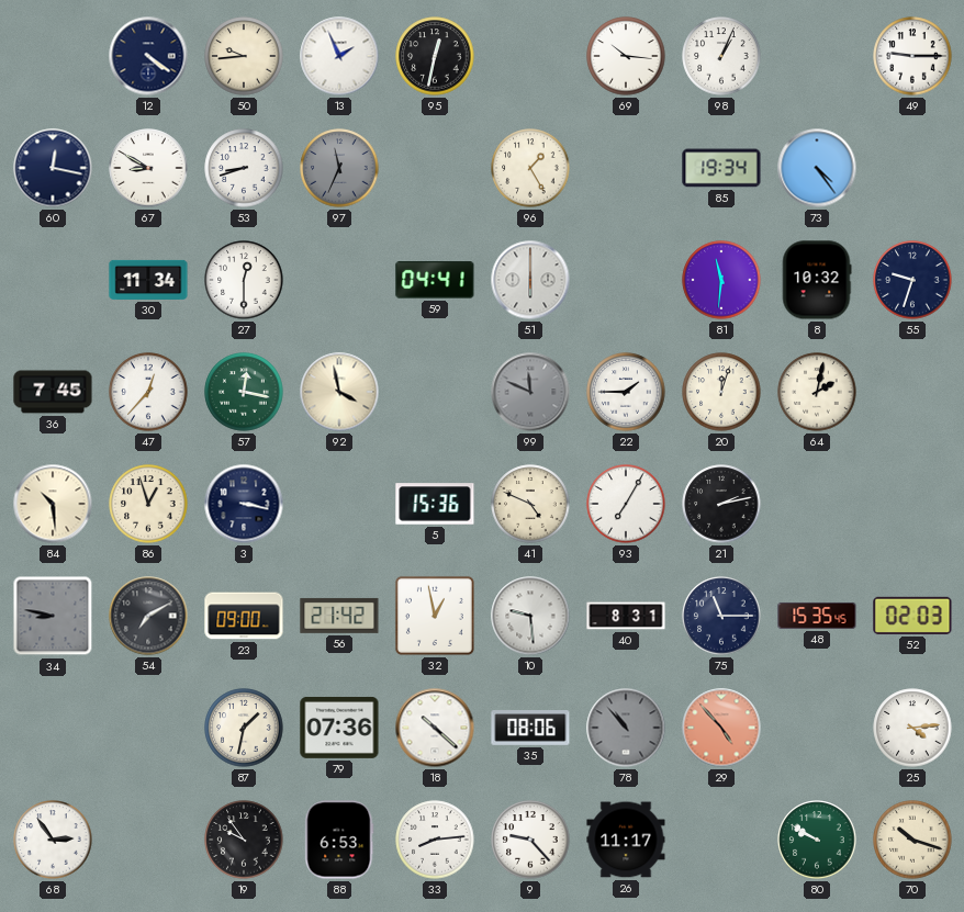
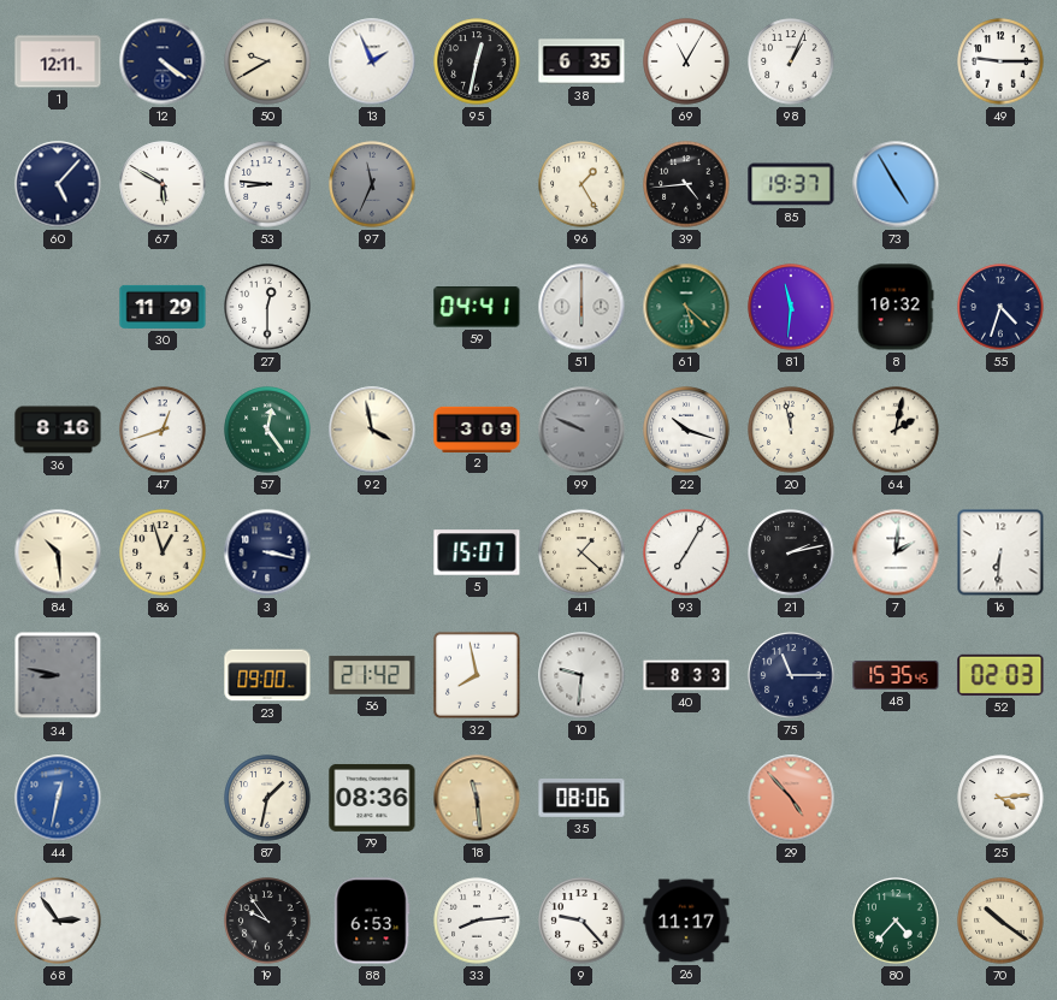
1: none -> 12:11 (58, 61)
50: 9:44 -> 9:40 (267, 61)
38: none -> 6:35 (581, 61)
69: 10:16 -> 11:05 (686, 61)
60: 12:17 -> 5:07 (58, 184)
67: 8:50 -> 5:50 (163, 184)
53: 8:42 -> 8:46 (267, 184)
39: none -> 4:44 (686, 184)
85: 19:34 -> 19:37 (791, 184)
73: 4:24 -> 4:55 (896, 184)
30: 11:34 -> 11:29 (163, 307)
61: none -> 5:22 (686, 307)
55: 9:33 -> 4:33 (1000, 307)
36: 7:45 -> 8:16 (58, 430)
47: 12:37 -> 12:42 (163, 430)
57: 12:17 -> 12:24 (267, 430)
2: none -> 3:09 (477, 428)
99: 11:49 -> 9:49 (581, 430)
22: 1:45 -> 10:18 (686, 430)
20: 12:03 -> 11:58 (791, 430)
5: 15:36 -> 15:07 (477, 552)
41: 4:49 -> 1:22 (581, 552)
7: none -> 2:01 (896, 552)
16: none -> 6:31 (1000, 552)
54: 7:10 -> none (148, 616)
32: 12:58 -> 7:58 (477, 675)
10: 9:29 -> 9:31 (581, 675)
40: 8:31 -> 8:33 (686, 675)
44: none -> 12:32 (58, 798)
79: 07:36 -> 08:36 (372, 798)
18: 10:22 -> 11:29 (477, 798)
18 dial: white -> champagne (477, 798)
78: 10:53 -> none (626, 728)
80: 9:50 -> 4:37 (896, 921)
70: 10:18 -> 10:21 (1000, 921)
